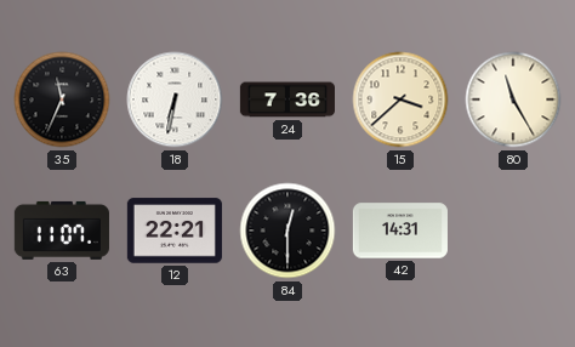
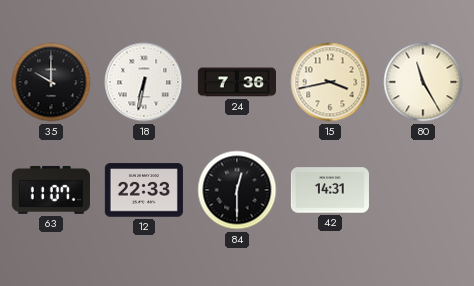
35: 11:34 -> 10:00 (51, 82)
15: 3:38 -> 3:43 (330, 82)
12: 22:21 -> 22:33 (144, 190)
